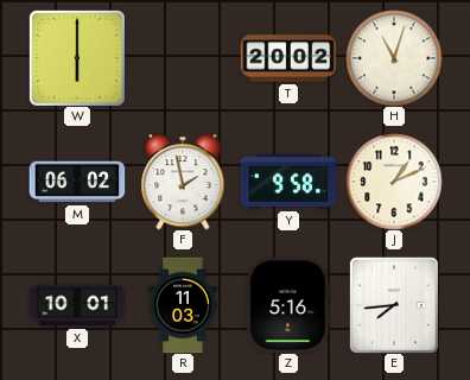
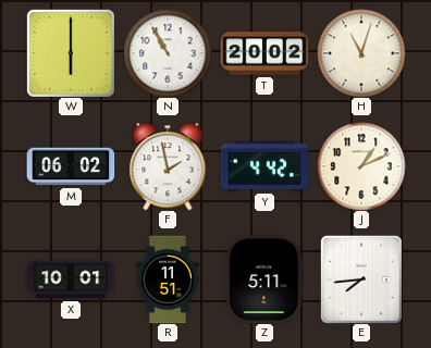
N: none -> 10:55 (168, 53)
Y: 9:58 -> 4:42 (264, 166)
R: 11:03 -> 11:51 (169, 279)
Z: 5:16 -> 5:11 (264, 279)
